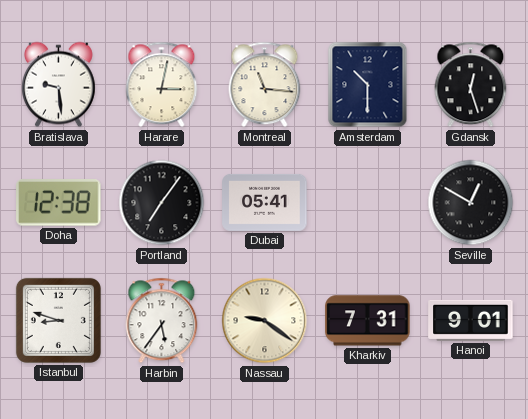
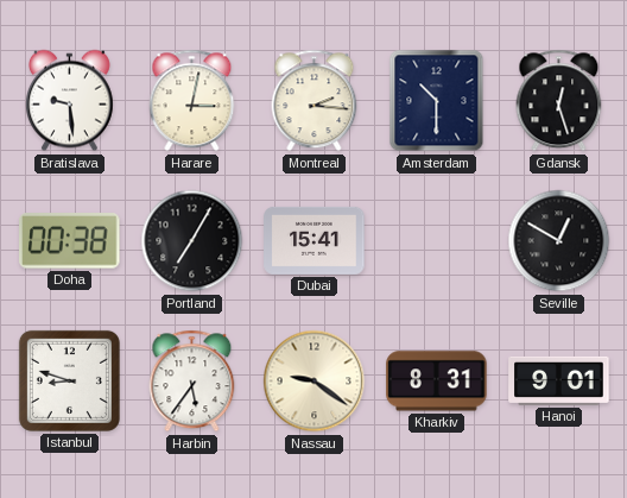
Montreal: 11:16 -> 2:16 (315, 101)
Doha: 12:38 -> 00:38 (70, 241)
Portland: 7:06 -> 7:05 (192, 241)
Dubai: 05:41 -> 15:41 (315, 240)
Kharkiv: 7:31 -> 8:31 (437, 382)
